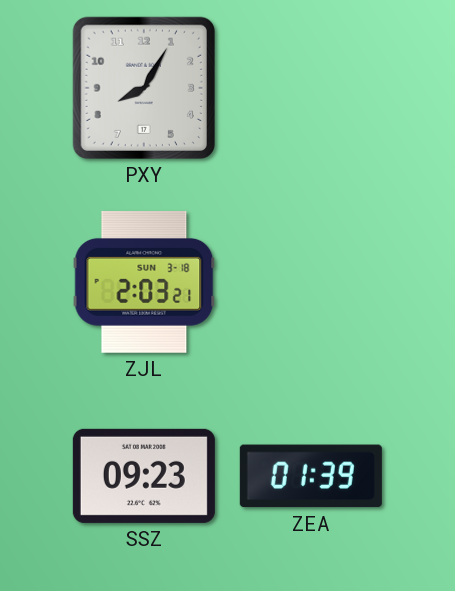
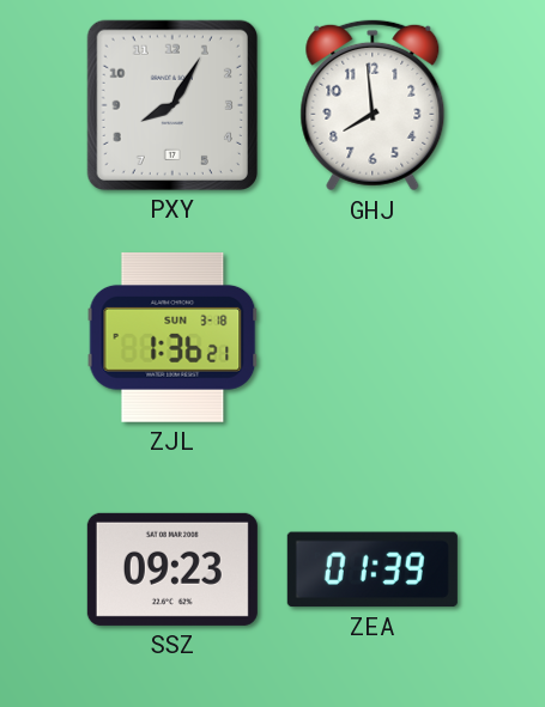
GHJ: none -> 7:59 (373, 105)
ZJL: 2:03 -> 1:36 (172, 337)
